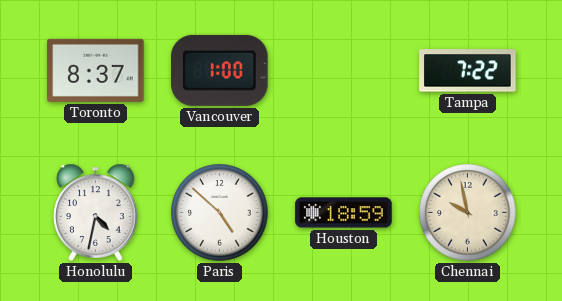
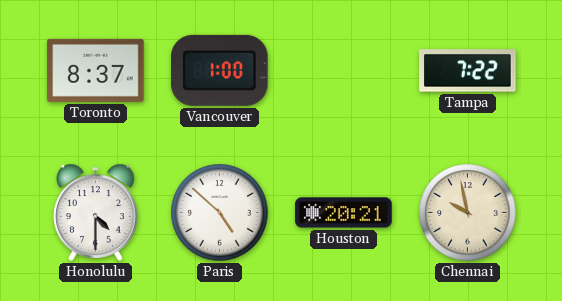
Honolulu: 4:32 -> 4:30 (96, 212)
Houston: 18:59 -> 20:21 (344, 213)
